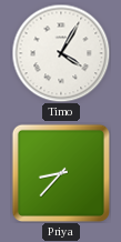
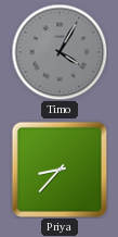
Timo dial: white -> grey (60, 52)
